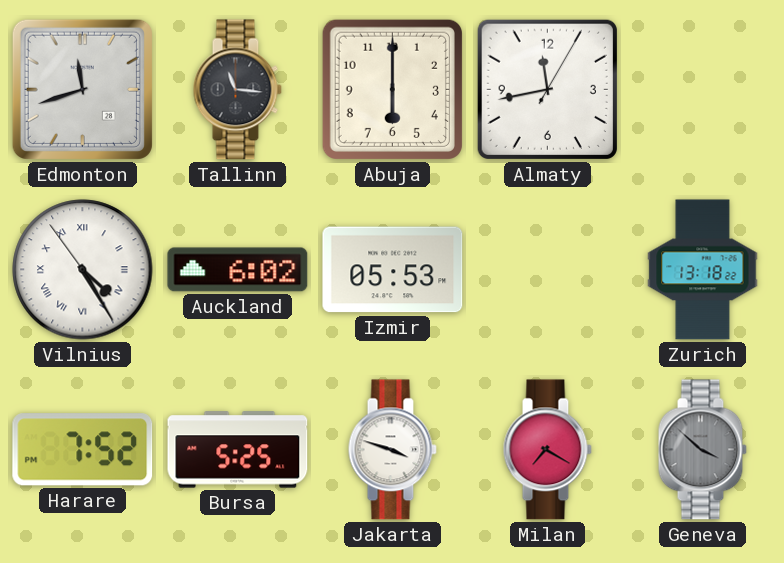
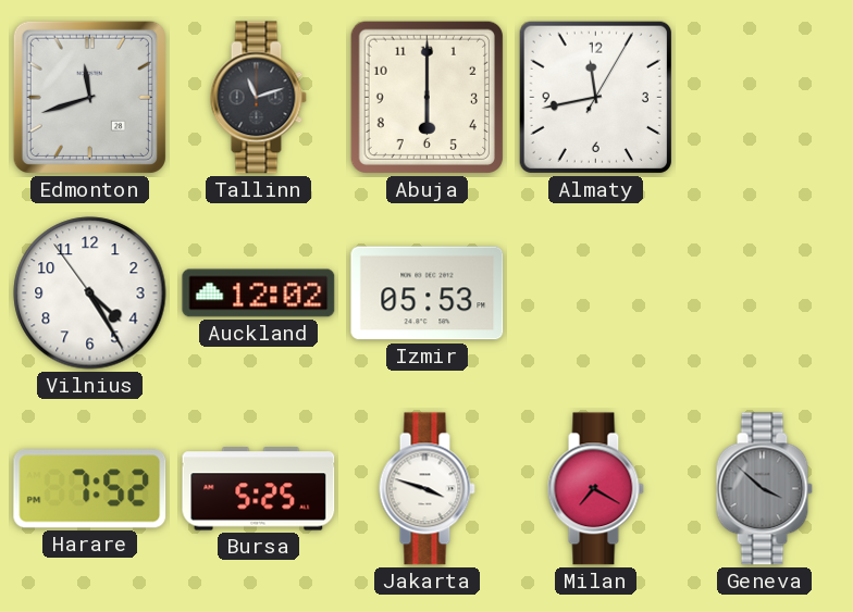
Tallinn: 11:16 -> 11:12 (258, 98)
Vilnius numerals: Roman -> Arabic (90, 293)
Auckland: 6:02 -> 12:02 (259, 293)
Zurich: 13:18 -> none (703, 270)
